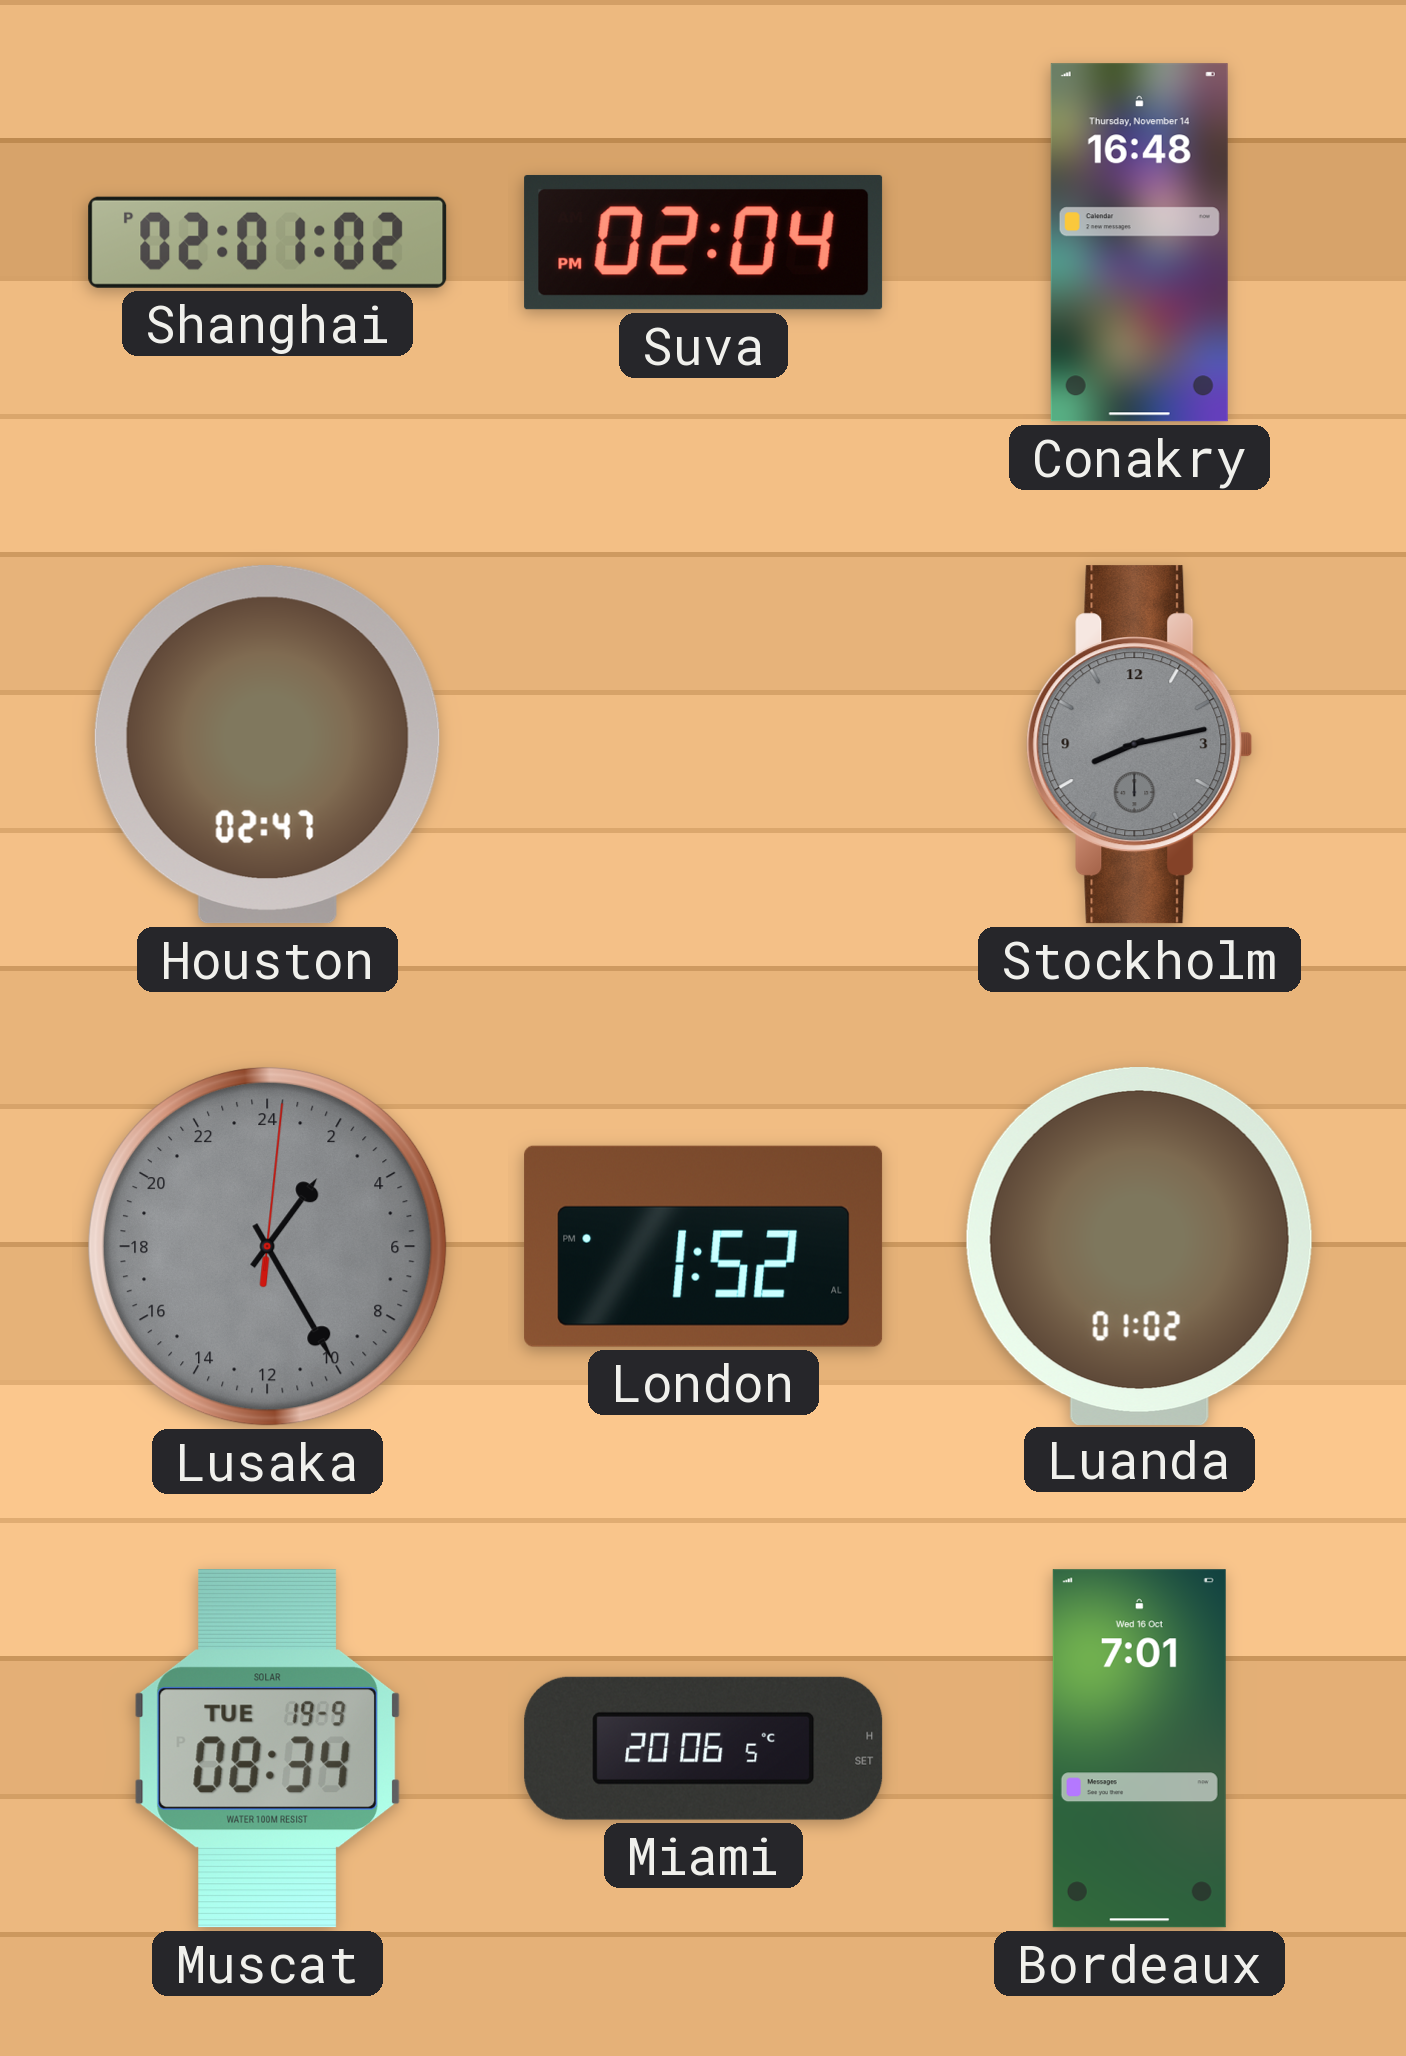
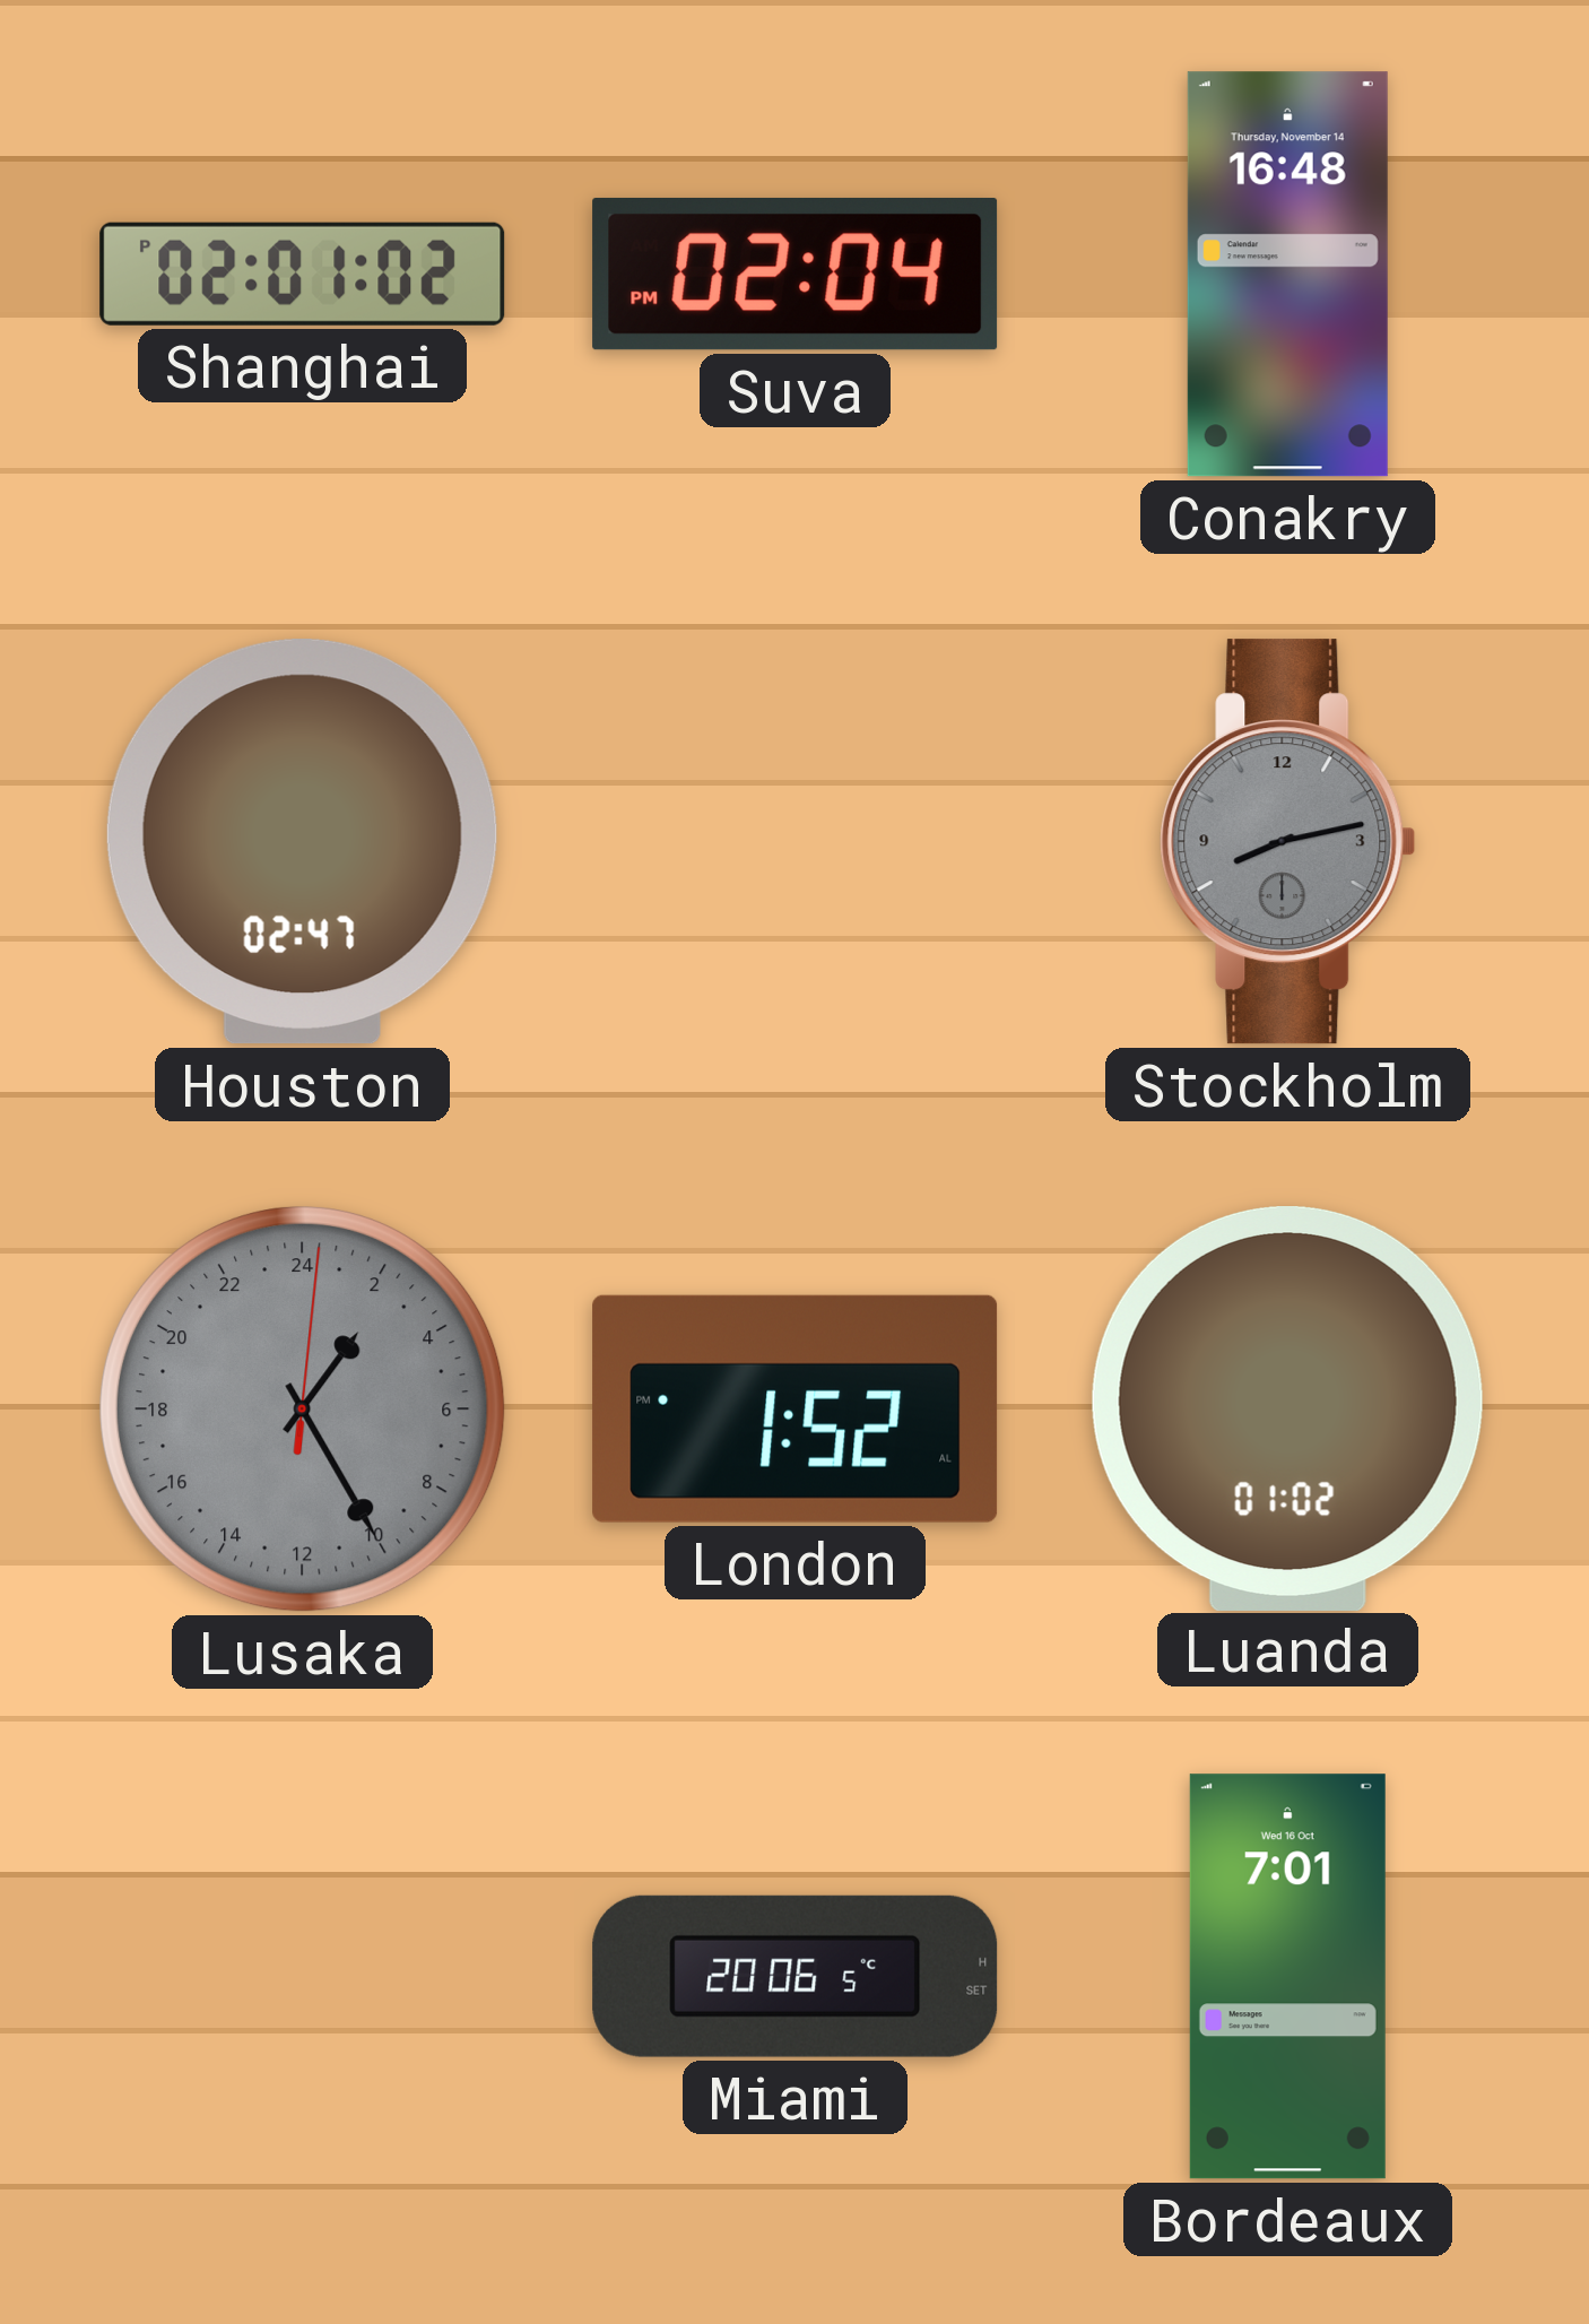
Muscat: 08:34 -> none (267, 1749)
